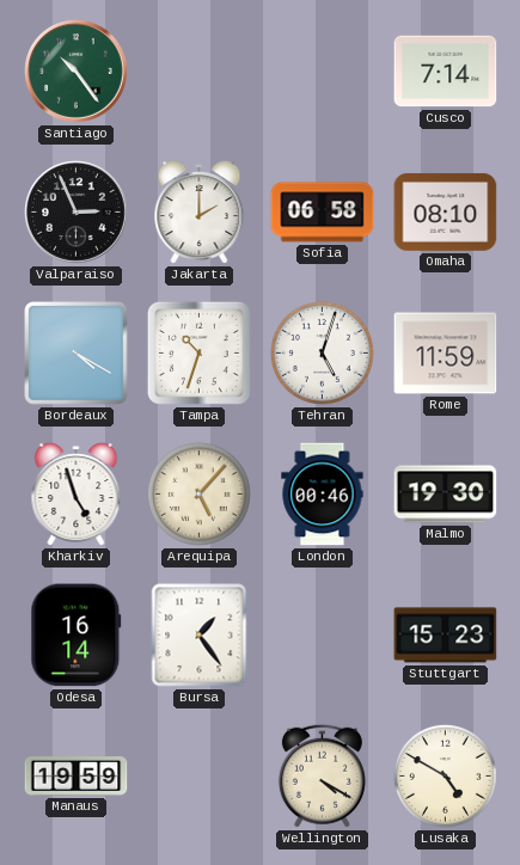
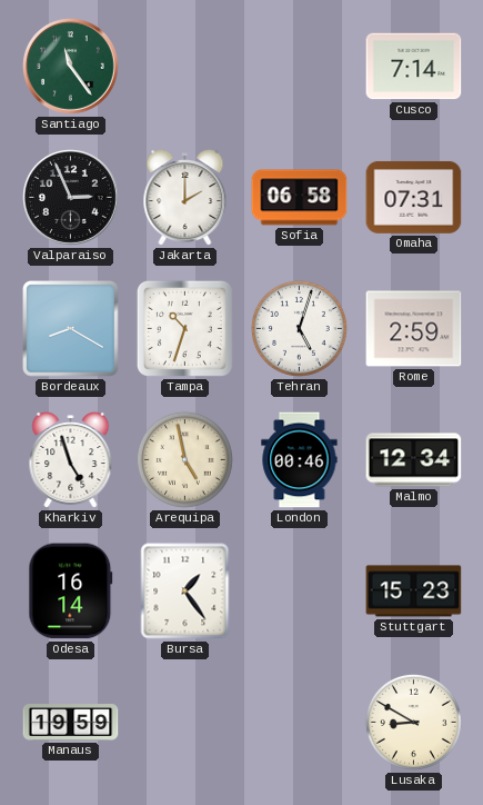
Santiago: 10:24 -> 11:24 (71, 67)
Omaha: 08:10 -> 07:31 (414, 197)
Bordeaux: 4:20 -> 8:20 (71, 329)
Rome: 11:59 -> 2:59 (414, 329)
Arequipa: 5:07 -> 4:58 (184, 459)
Malmo: 19:30 -> 12:34 (414, 460)
Wellington: 4:20 -> none (322, 775)
Lusaka: 4:50 -> 8:50 (413, 722)
